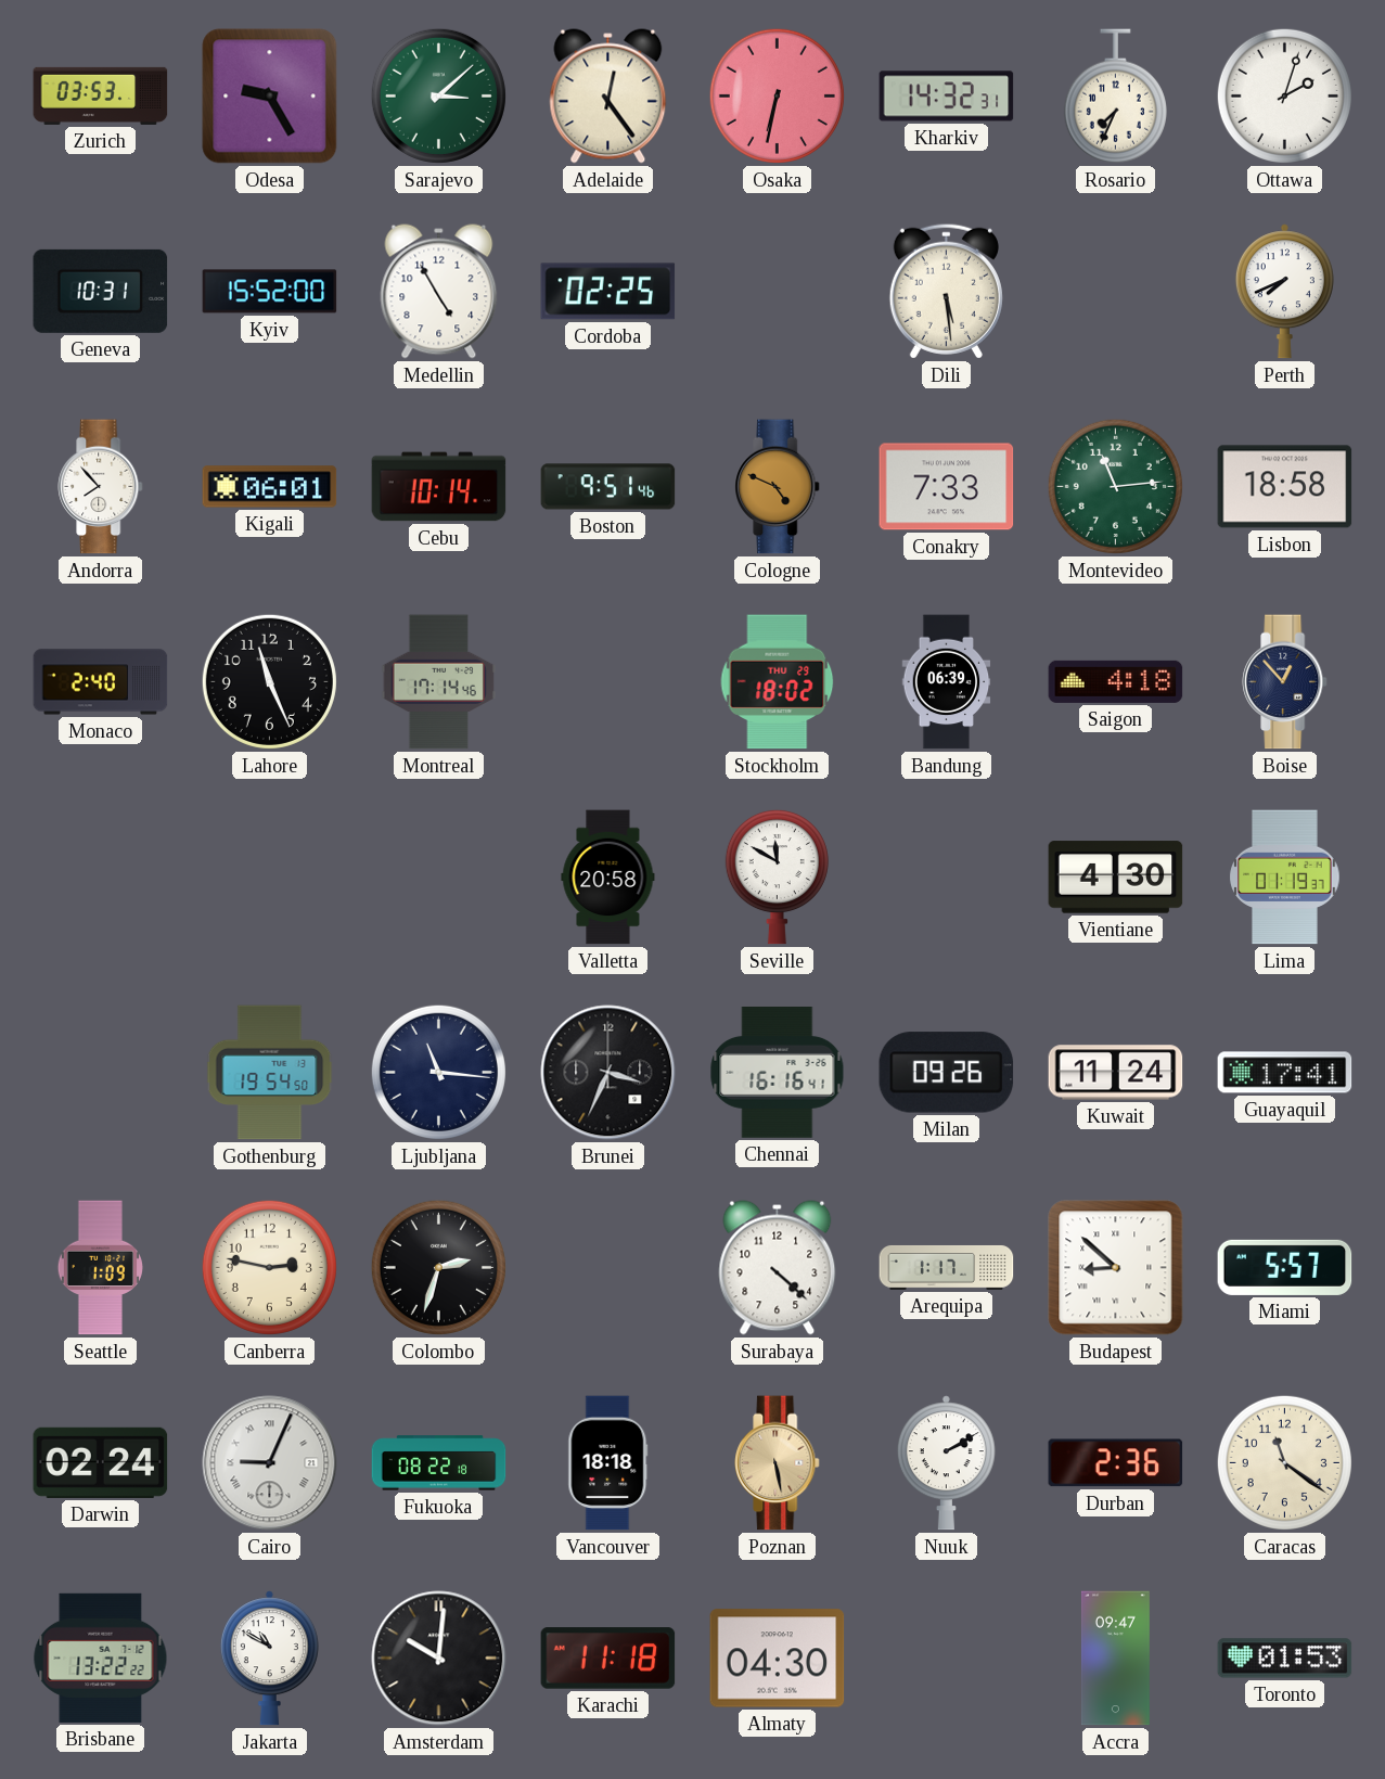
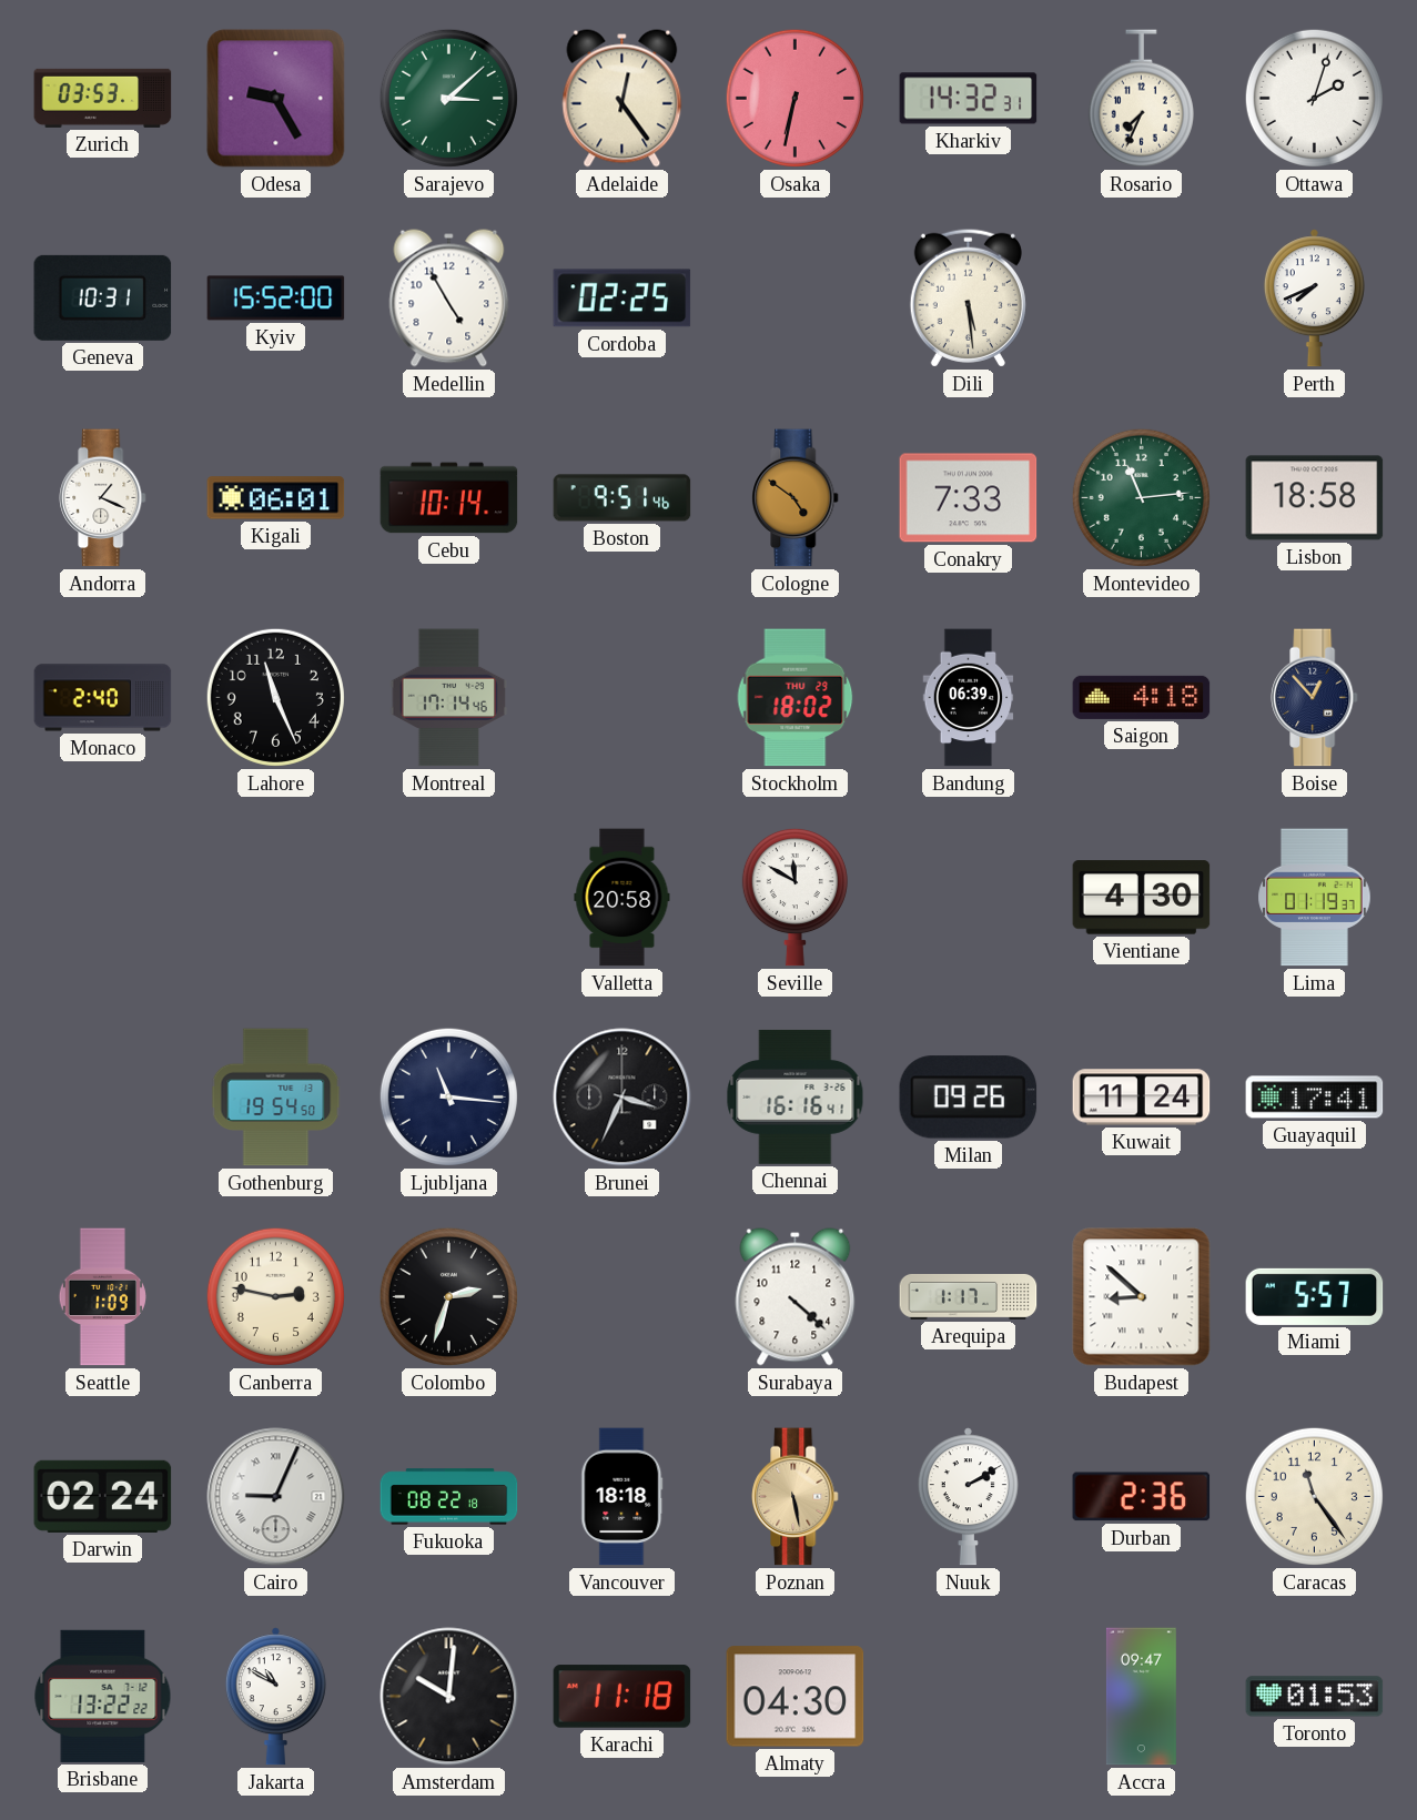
Andorra: 7:53 -> 1:19 (103, 498)
Cologne: 4:49 -> 4:51 (796, 498)
Caracas: 11:21 -> 11:24 (1314, 1496)
